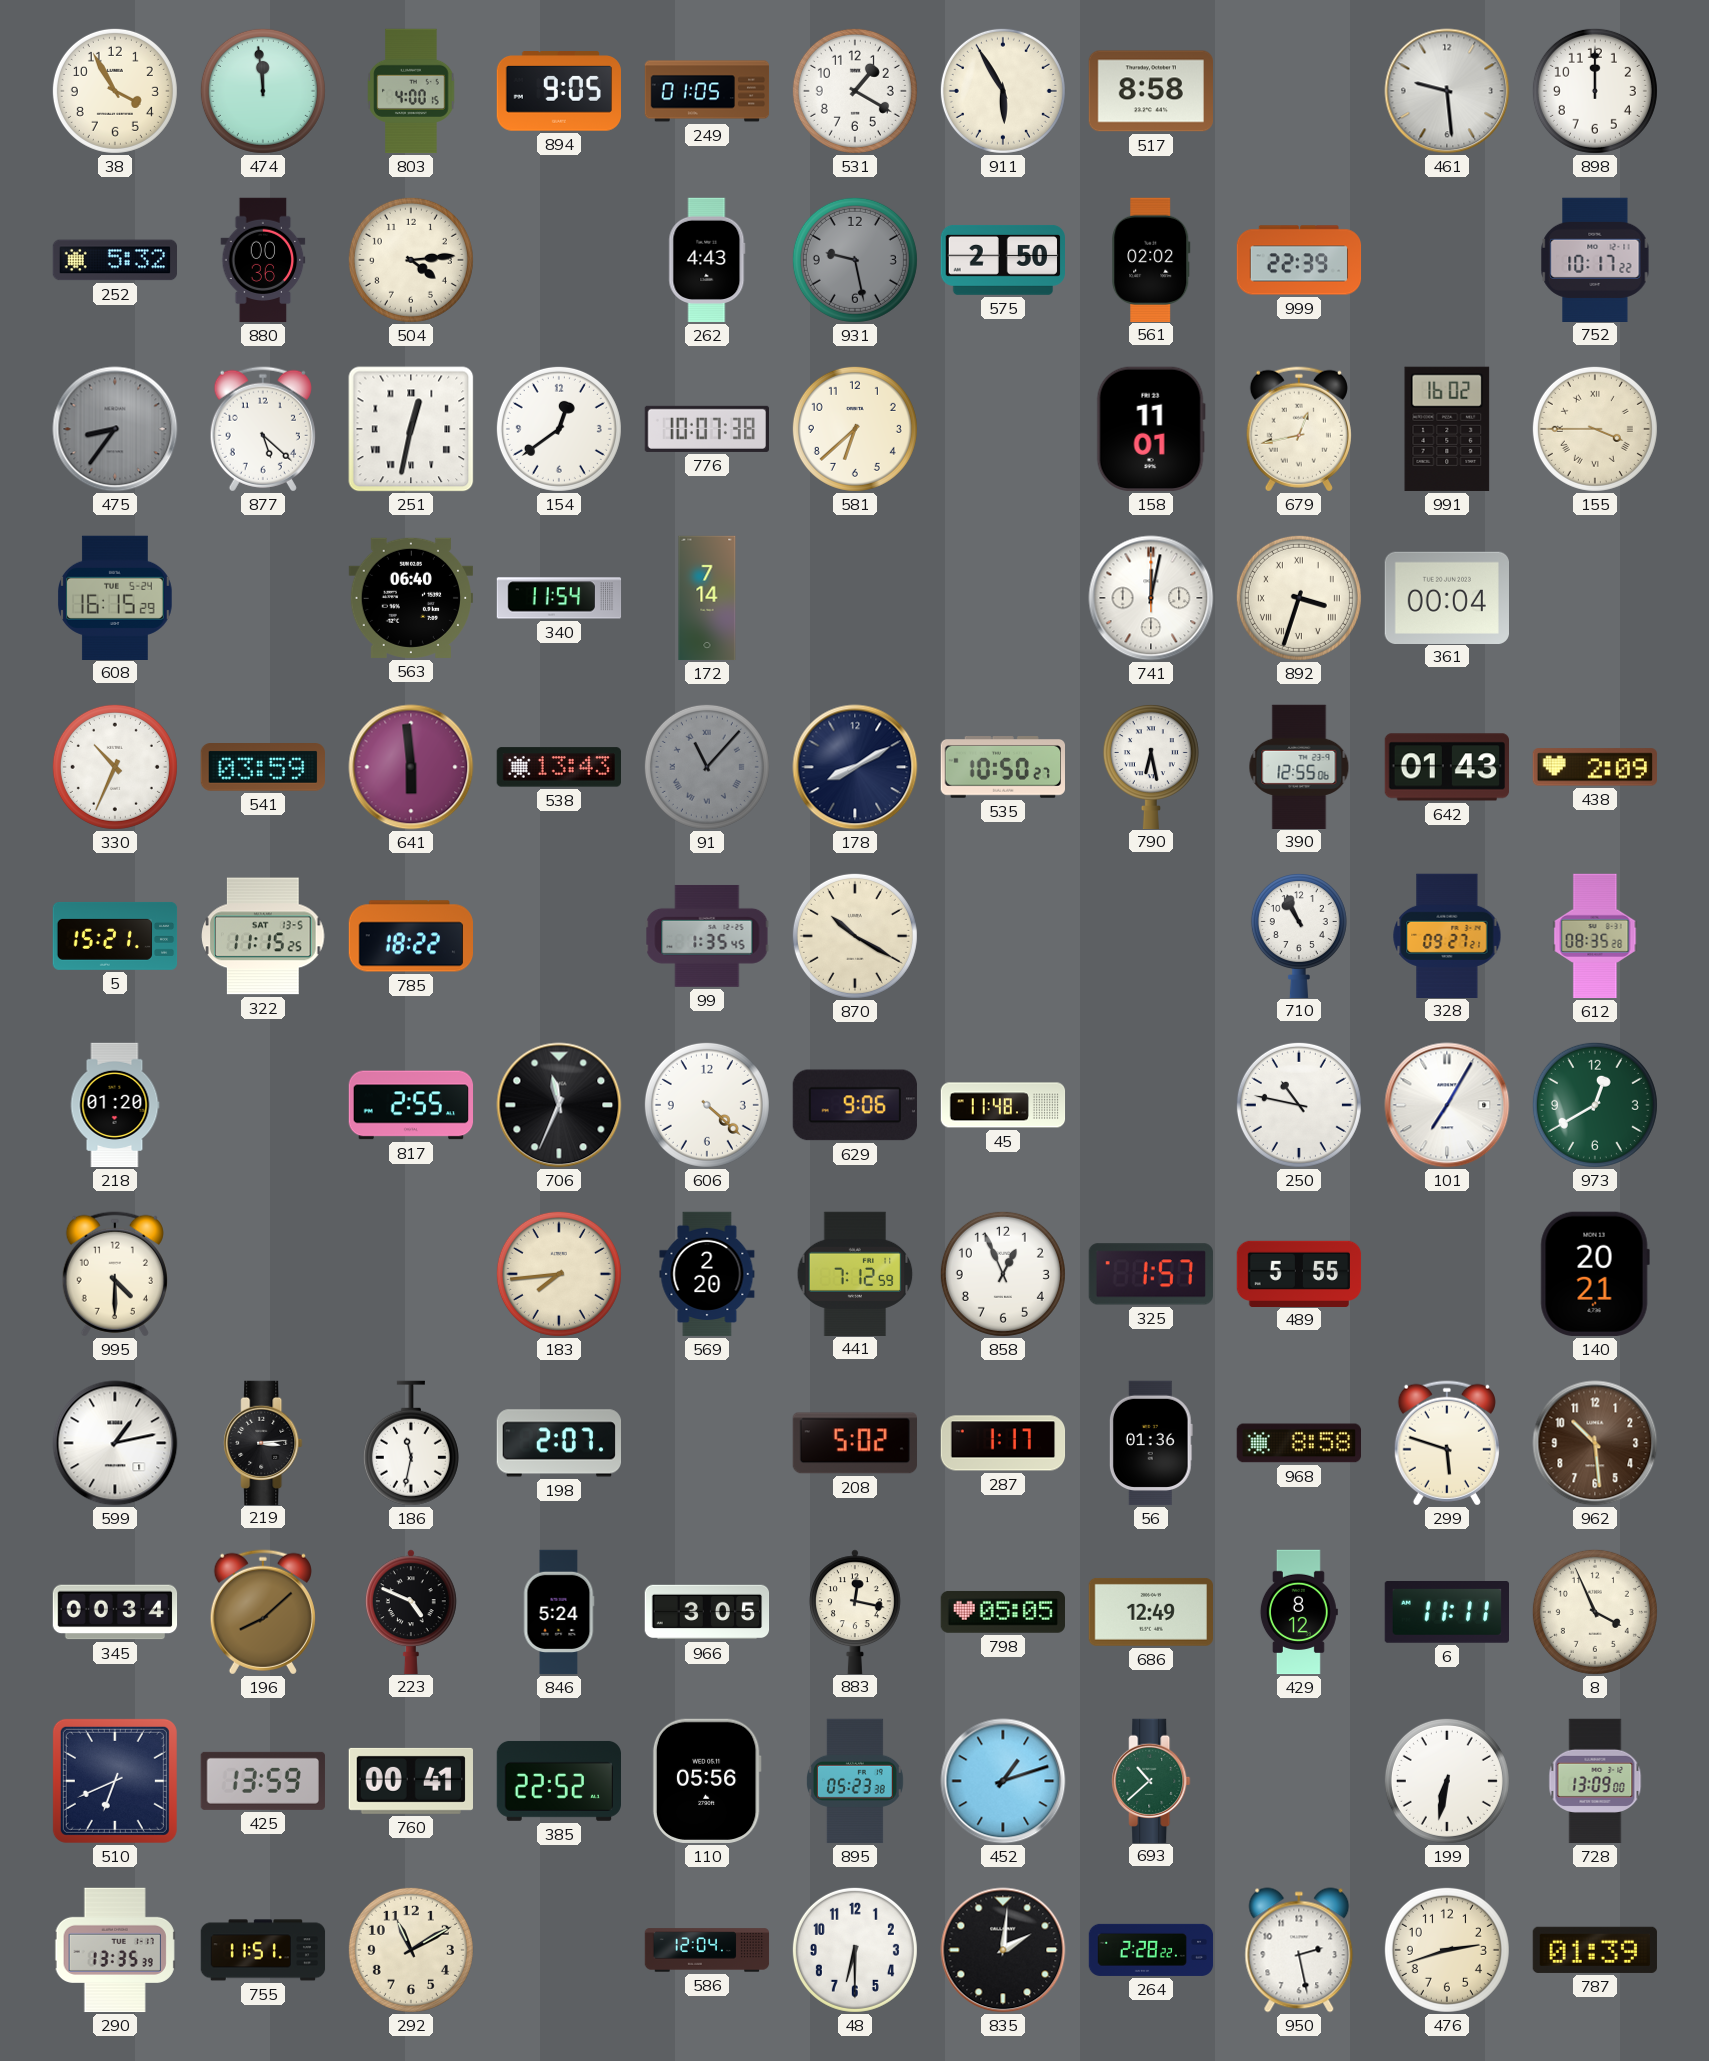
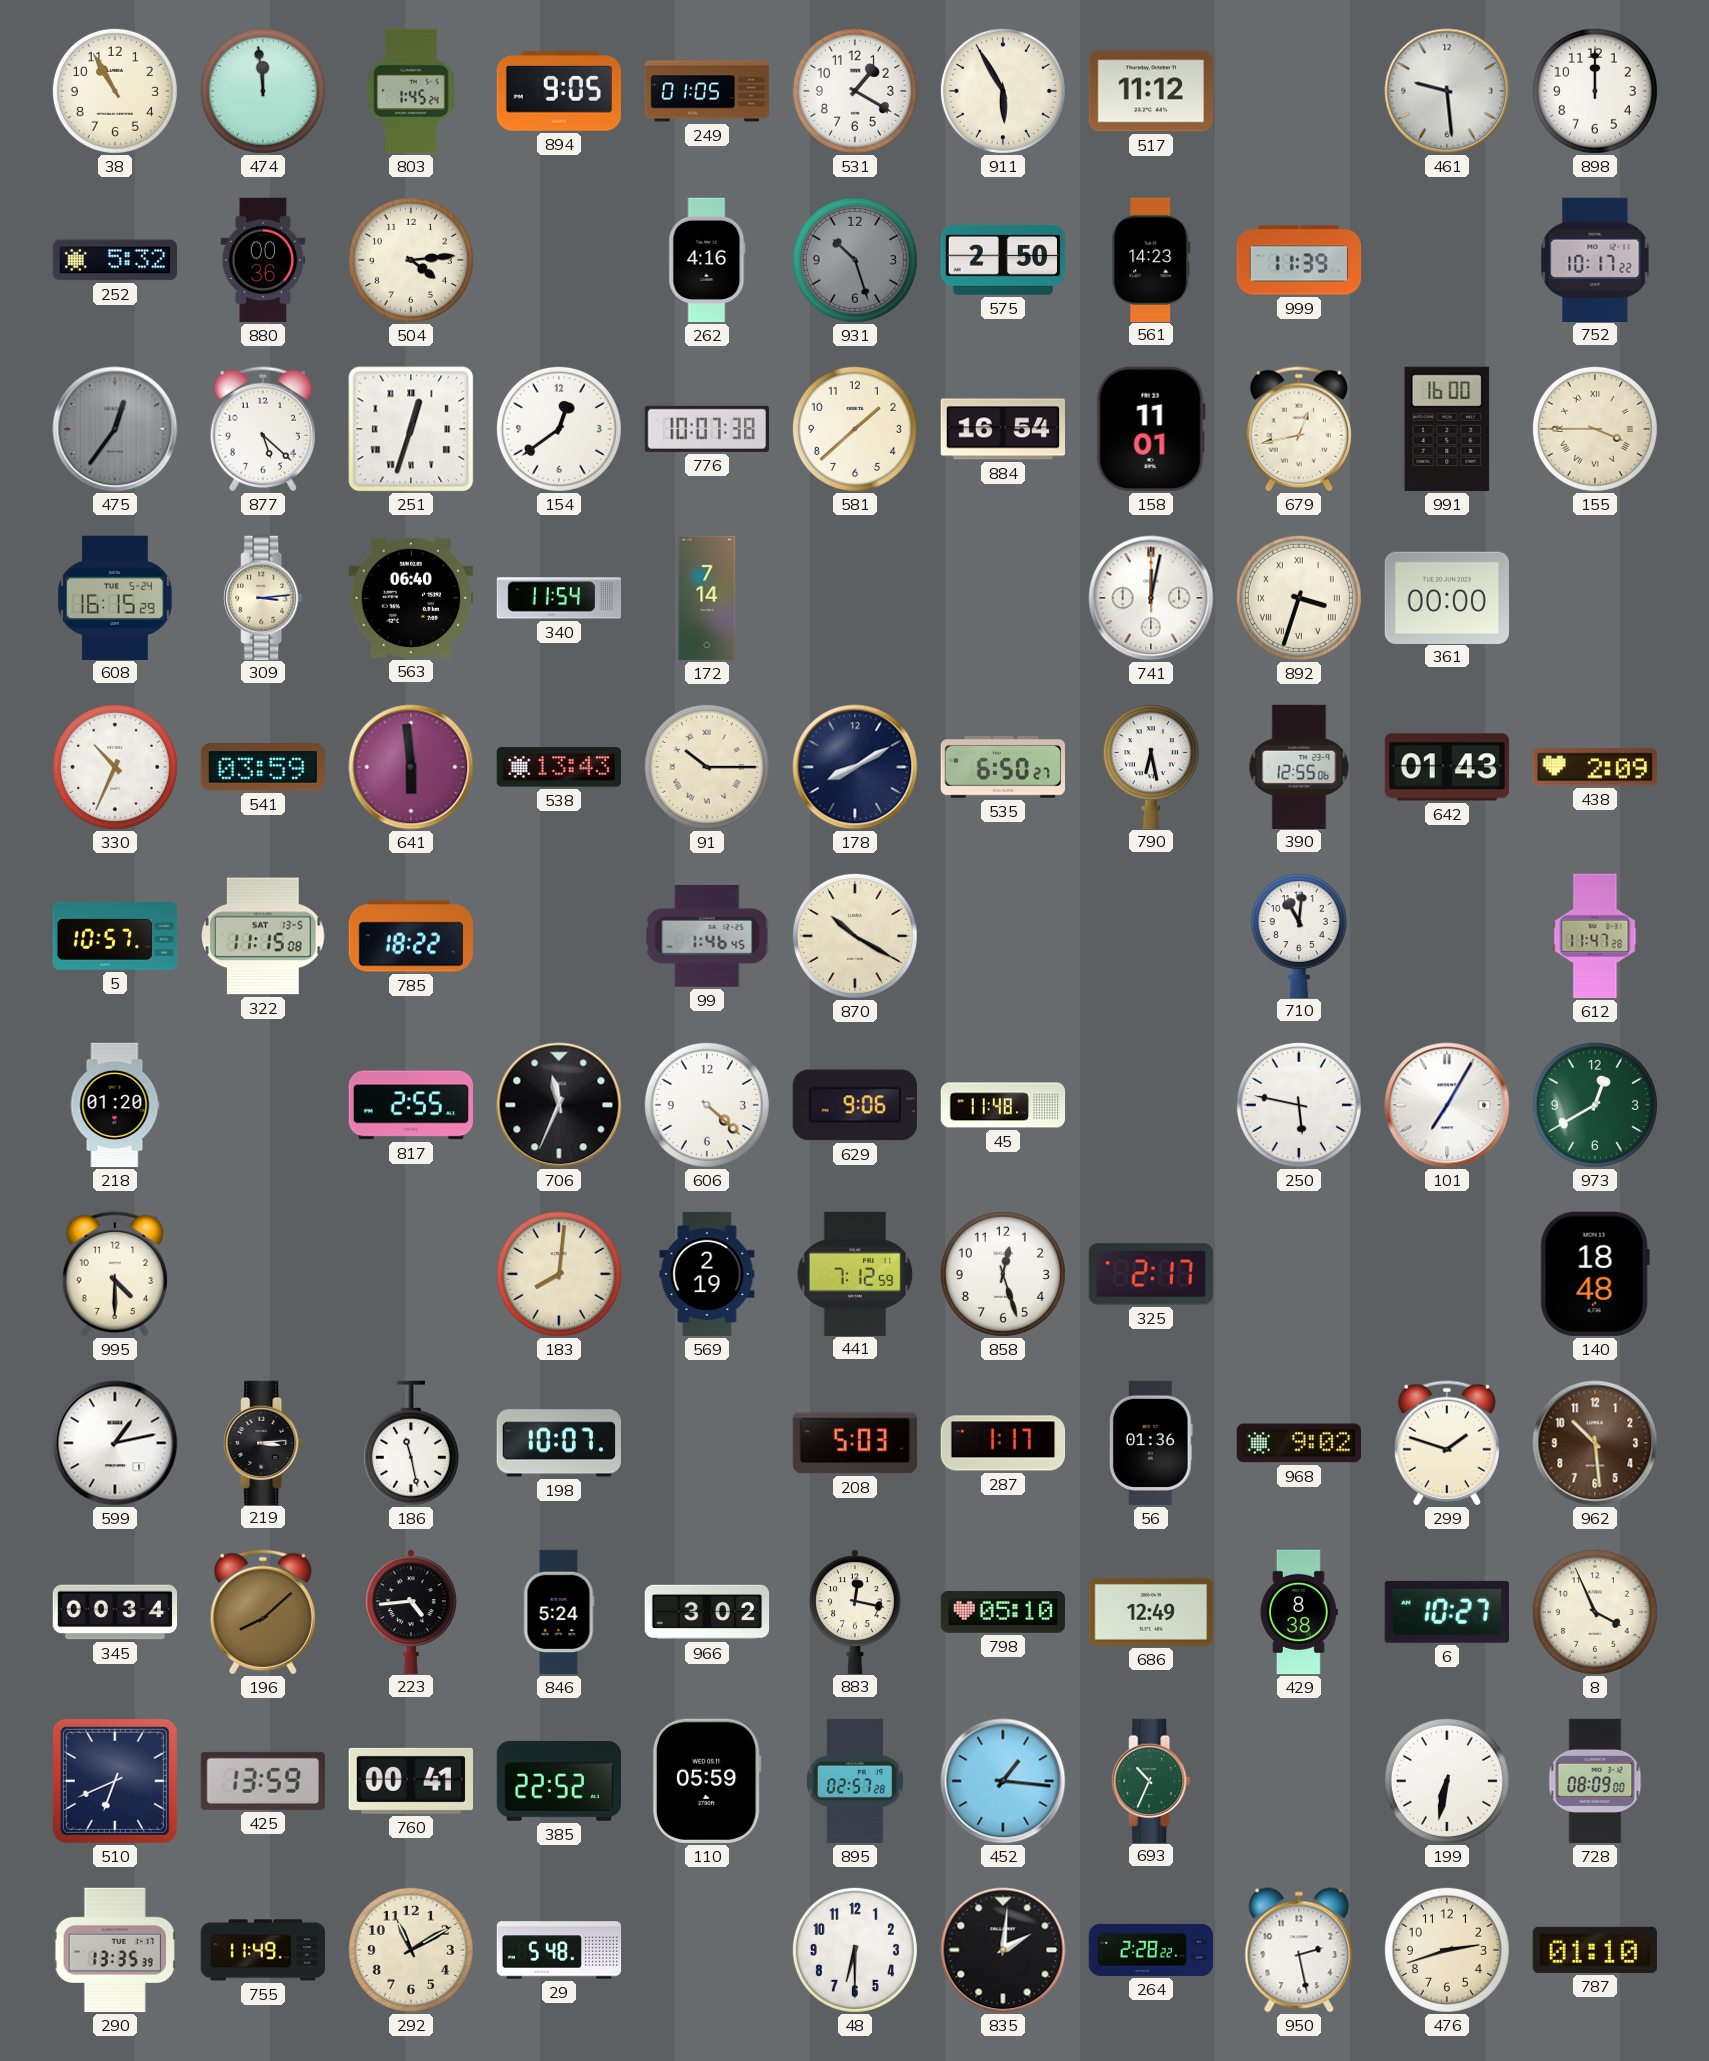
38: 3:55 -> 10:55 (115, 91)
803: 4:00 -> 1:45 (411, 91)
517: 8:58 -> 11:12 (1150, 91)
262: 4:43 -> 4:16 (707, 260)
931: 9:28 -> 10:27 (855, 260)
561: 02:02 -> 14:23 (1151, 259)
999: 22:39 -> 11:39 (1299, 260)
475: 8:36 -> 12:36 (115, 429)
251: 12:32 -> 12:33 (411, 429)
581: 6:38 -> 1:38 (855, 429)
884: none -> 16:54 (1002, 429)
991: 16:02 -> 16:00 (1447, 429)
309: none -> 3:14 (263, 597)
361: 00:04 -> 00:00 (1446, 597)
91: 11:07 -> 10:15 (707, 767)
91 dial: grey -> cream (707, 767)
535: 10:50 -> 6:50 (1002, 768)
5: 15:21 -> 10:57 (115, 936)
322: 11:15:25 -> 11:15:08 (263, 936)
99: 1:35 -> 1:46 (707, 936)
710: 10:56 -> 11:01 (1299, 936)
328: 09:27 -> none (1447, 935)
612: 08:35 -> 11:47 (1595, 936)
250: 10:47 -> 5:47 (1299, 1105)
183: 7:44 -> 8:01 (559, 1274)
569: 2:20 -> 2:19 (707, 1274)
858: 12:56 -> 12:27 (1003, 1274)
325: 1:57 -> 2:17 (1151, 1274)
489: 5:55 -> none (1299, 1273)
140: 20:21 -> 18:48 (1595, 1274)
186: 11:32 -> 11:28 (411, 1443)
198: 2:07 -> 10:07 (558, 1443)
208: 5:02 -> 5:03 (854, 1443)
968: 8:58 -> 9:02 (1298, 1443)
299: 5:48 -> 1:48 (1447, 1443)
223: 4:49 -> 4:44 (411, 1611)
966: 3:05 -> 3:02 (707, 1612)
798: 05:05 -> 05:10 (1002, 1612)
429: 8:12 -> 8:38 (1299, 1612)
6: 11:11 -> 10:27 (1446, 1613)
110: 05:56 -> 05:59 (707, 1781)
895: 05:23 -> 02:57 (855, 1781)
452: 1:12 -> 1:16 (1003, 1781)
693: 10:38 -> 10:34 (1151, 1780)
728: 13:09 -> 08:09 (1595, 1781)
755: 11:51 -> 11:49 (263, 1950)
29: none -> 5:48 (559, 1950)
586: 12:04 -> none (707, 1950)
787: 01:39 -> 01:10 (1595, 1950)
